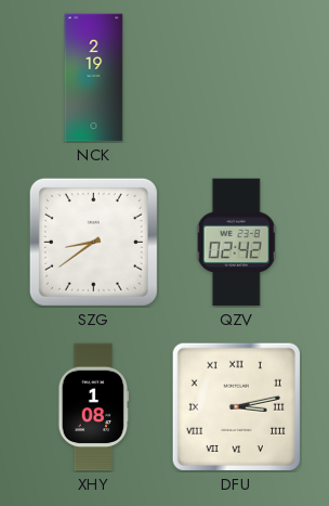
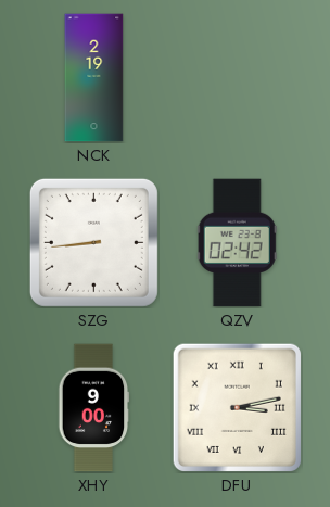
SZG: 8:39 -> 8:44 (93, 242)
XHY: 1:08 -> 9:00 (94, 408)
